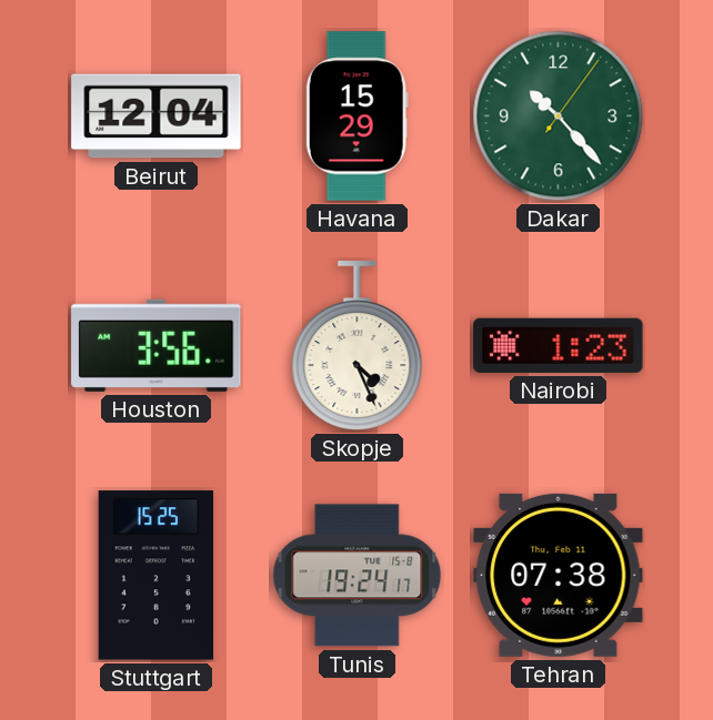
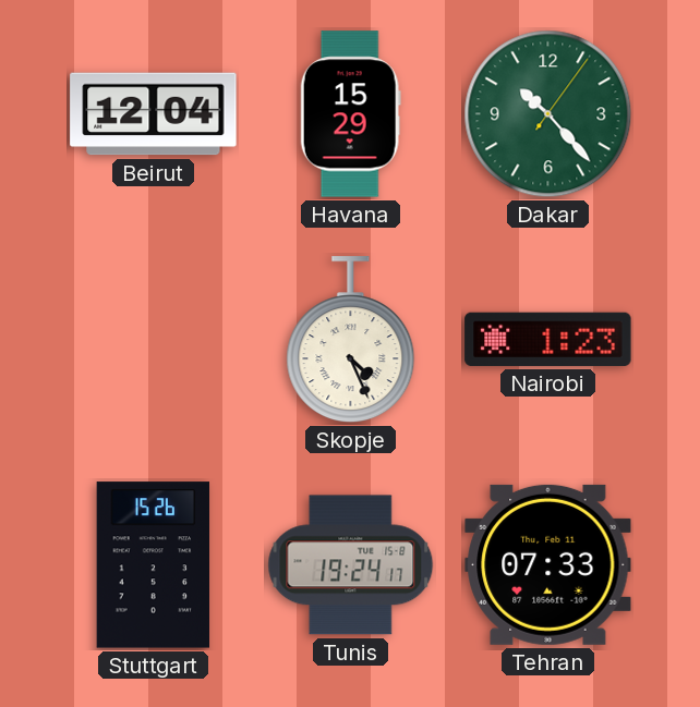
Houston: 3:56 -> none (157, 345)
Stuttgart: 15:25 -> 15:26 (154, 565)
Tehran: 07:38 -> 07:33 (548, 564)
